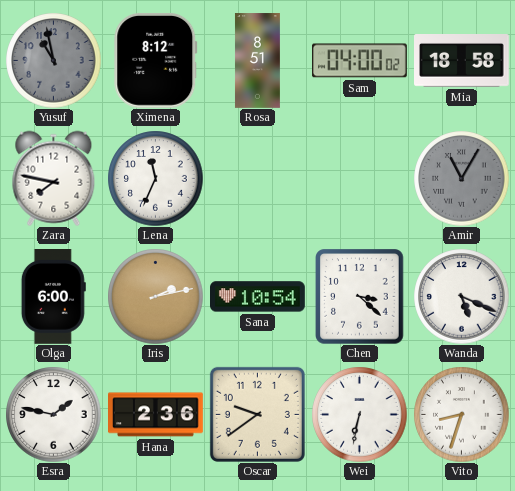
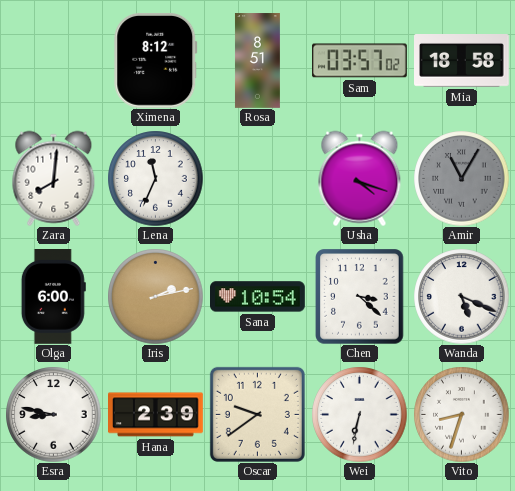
Yusuf: 10:58 -> none (53, 60)
Sam: 04:00 -> 03:57 (360, 61)
Zara: 7:47 -> 8:01 (54, 178)
Usha: none -> 4:18 (360, 178)
Esra: 1:47 -> 8:47 (53, 414)
Hana: 2:36 -> 2:39 (156, 415)
